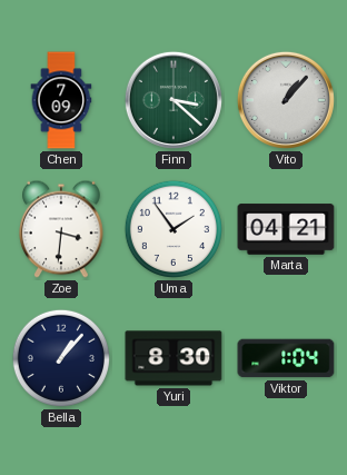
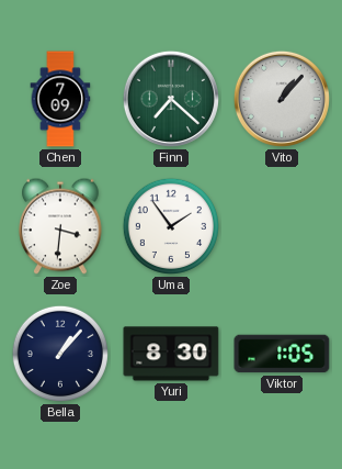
Finn: 3:22 -> 7:22 (171, 99)
Marta: 04:21 -> none (286, 229)
Viktor: 1:04 -> 1:05 (282, 354)
